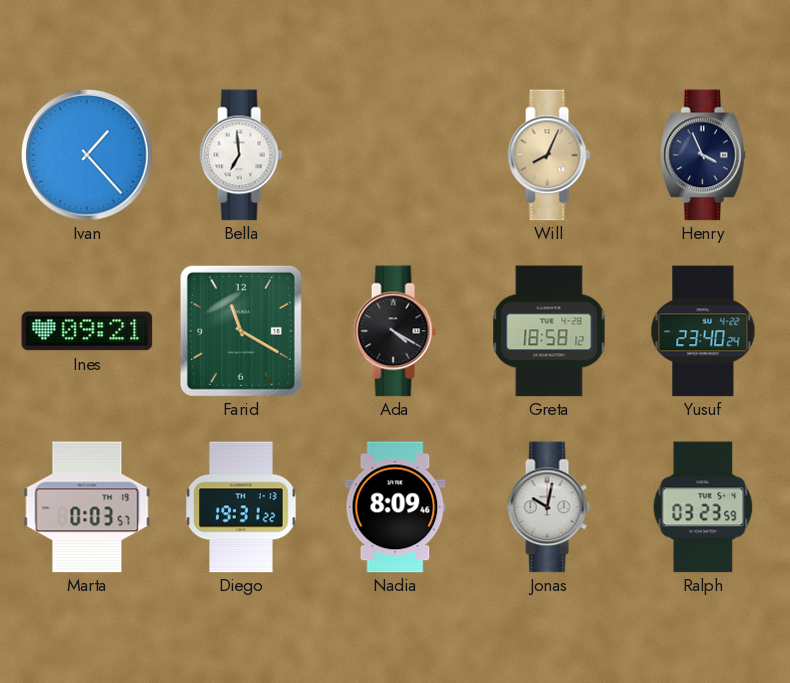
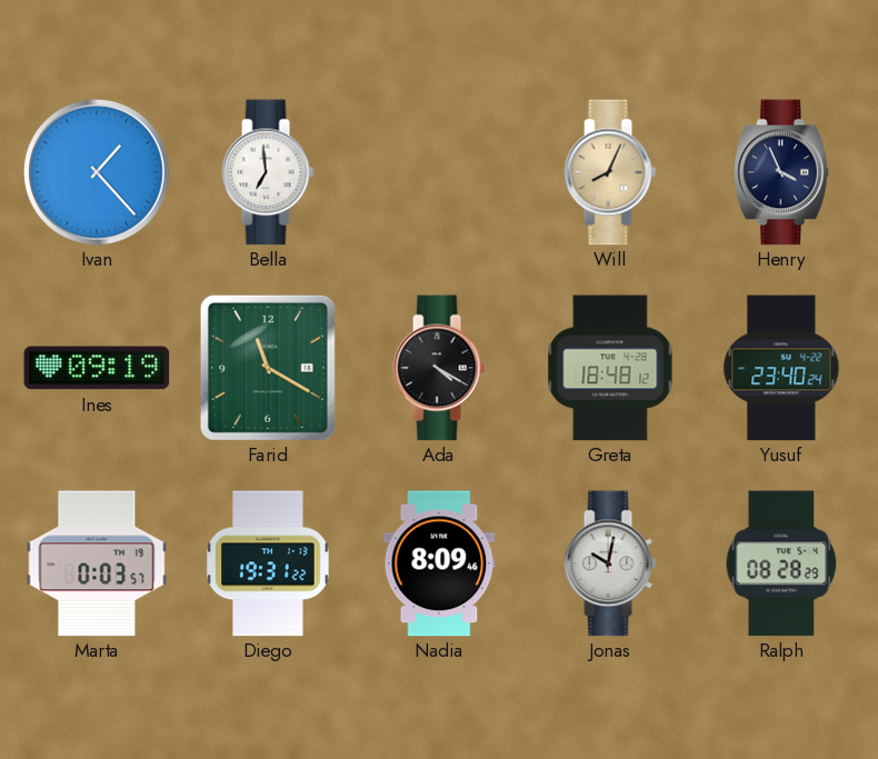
Ines: 09:21 -> 09:19 (97, 368)
Greta: 18:58 -> 18:48 (610, 368)
Ralph: 03:23 -> 08:28 (781, 563)
